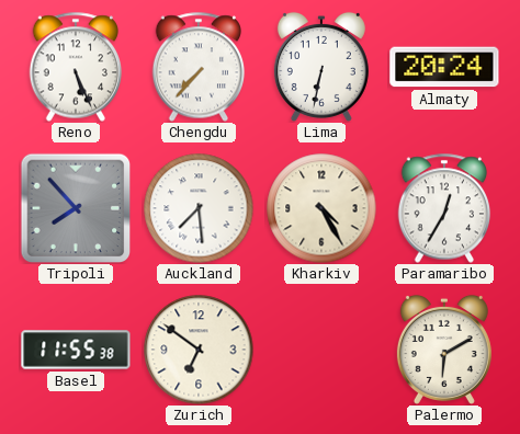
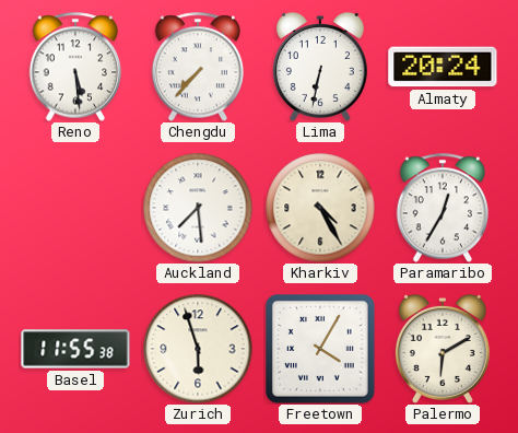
Reno: 5:26 -> 5:29 (75, 67)
Tripoli: 7:53 -> none (76, 208)
Zurich: 6:51 -> 5:57 (198, 349)
Freetown: none -> 4:05 (321, 350)
